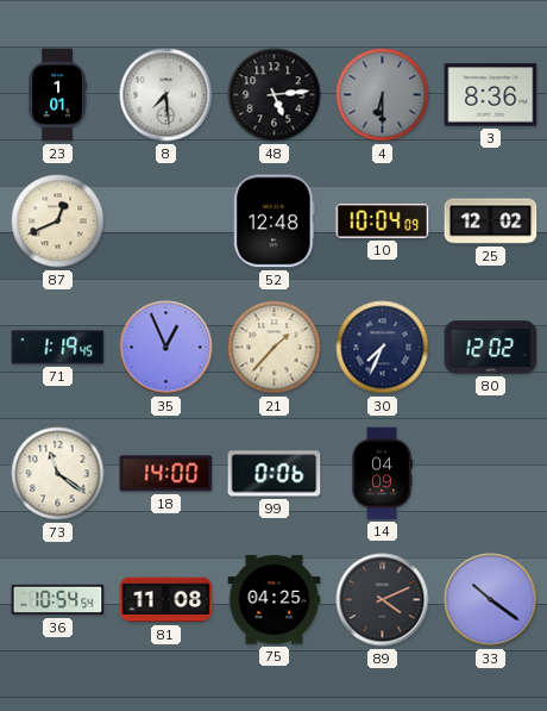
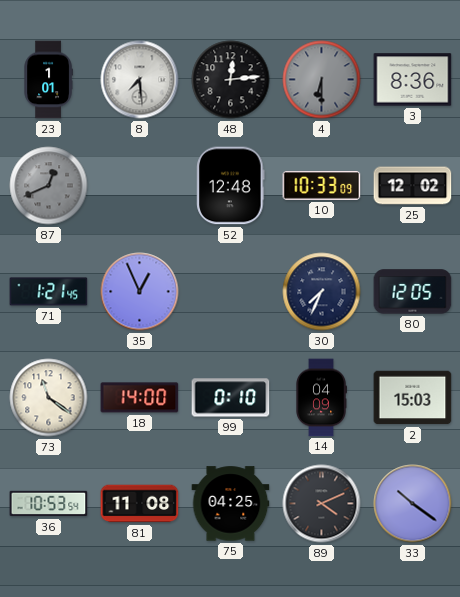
48: 5:14 -> 12:14 (231, 80)
87 dial: cream -> grey (49, 186)
10: 10:04 -> 10:33 (322, 186)
71: 1:19 -> 1:21 (49, 292)
21: 1:37 -> none (275, 348)
80: 12:02 -> 12:05 (413, 292)
99: 0:06 -> 0:10 (231, 398)
2: none -> 15:03 (413, 398)
36: 10:54 -> 10:53 (49, 504)
